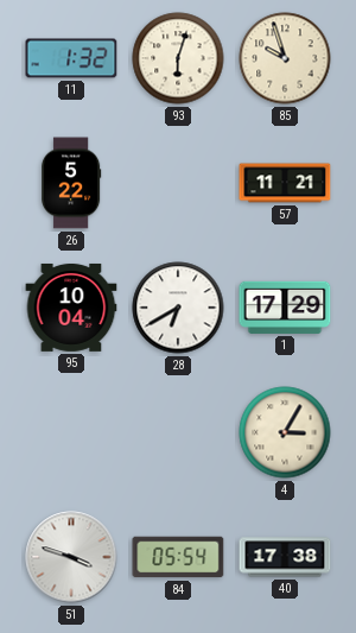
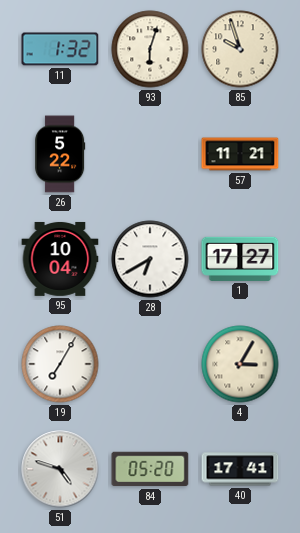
1: 17:29 -> 17:27 (240, 259)
19: none -> 7:05 (60, 364)
51: 3:48 -> 4:48 (60, 469)
84: 05:54 -> 05:20 (150, 469)
40: 17:38 -> 17:41 (240, 469)
